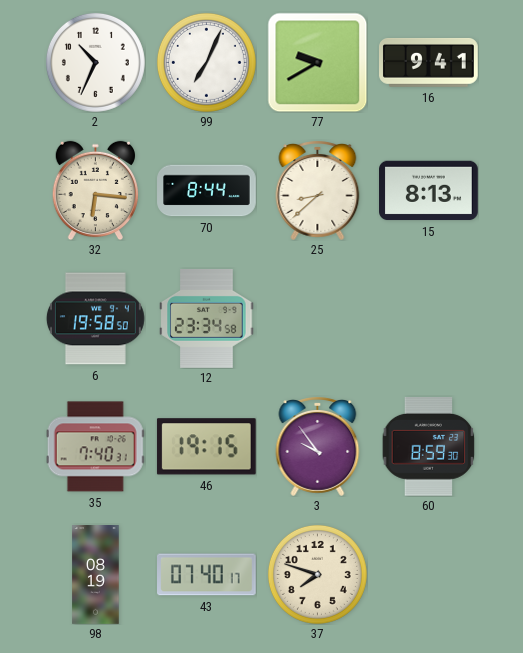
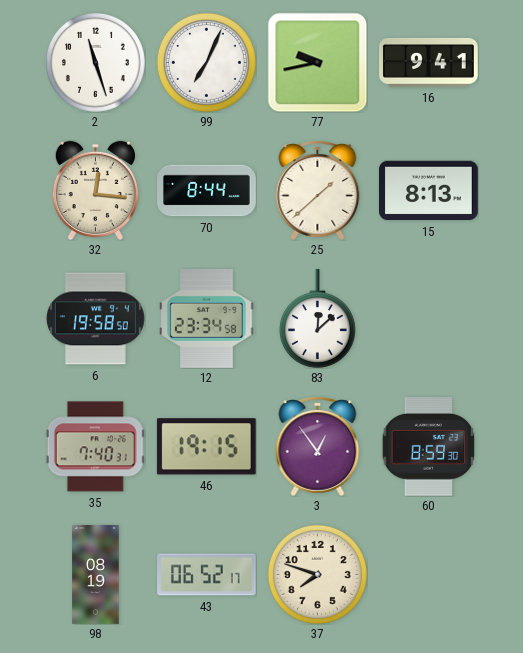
2: 10:34 -> 11:27 (95, 62)
77: 9:40 -> 9:43 (317, 62)
32: 6:16 -> 12:16 (95, 190)
25: 8:38 -> 1:38 (318, 191)
83: none -> 12:08 (317, 319)
3: 9:54 -> 12:54 (318, 447)
43: 07:40 -> 06:52 (207, 575)
